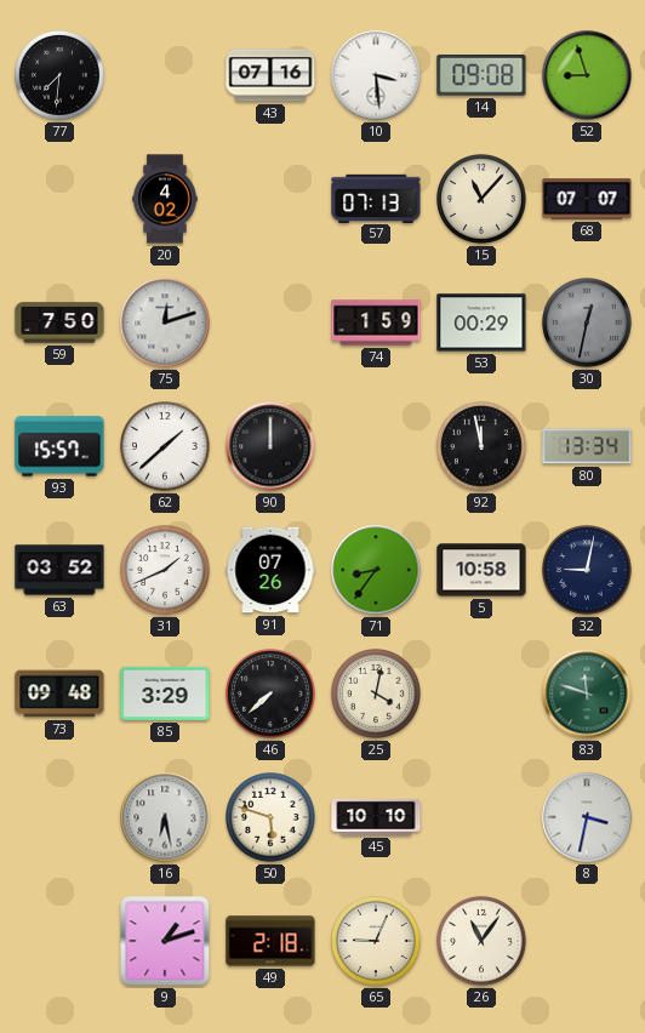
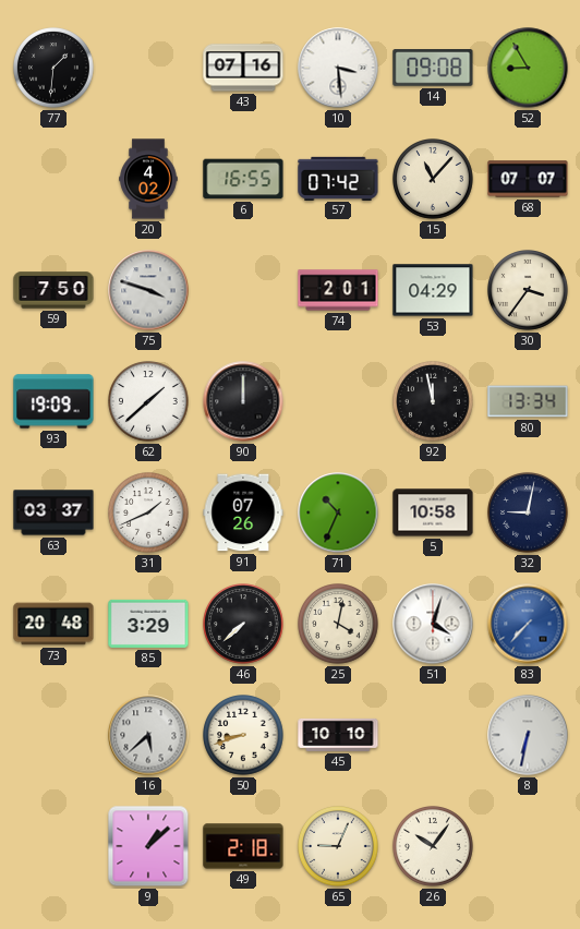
77: 7:31 -> 1:31 (55, 69)
52: 8:57 -> 8:55 (528, 68)
6: none -> 16:55 (243, 179)
57: 07:13 -> 07:42 (338, 178)
75: 12:12 -> 3:48 (148, 290)
74: 1:59 -> 2:01 (338, 290)
53: 00:29 -> 04:29 (433, 290)
30: 12:32 -> 3:36 (529, 291)
30 dial: grey -> cream (529, 291)
93: 15:57 -> 19:09 (53, 401)
63: 03:52 -> 03:37 (53, 512)
71: 8:36 -> 10:34 (338, 512)
73: 09:48 -> 20:48 (53, 624)
51: none -> 4:03 (433, 624)
83: 11:48 -> 7:37 (528, 624)
83 dial: green -> blue (528, 624)
16: 6:28 -> 5:38 (148, 735)
50: 5:48 -> 8:42 (244, 736)
8: 3:32 -> 6:32 (528, 735)
9: 1:12 -> 1:08 (148, 846)
26: 11:06 -> 10:06 (434, 847)
